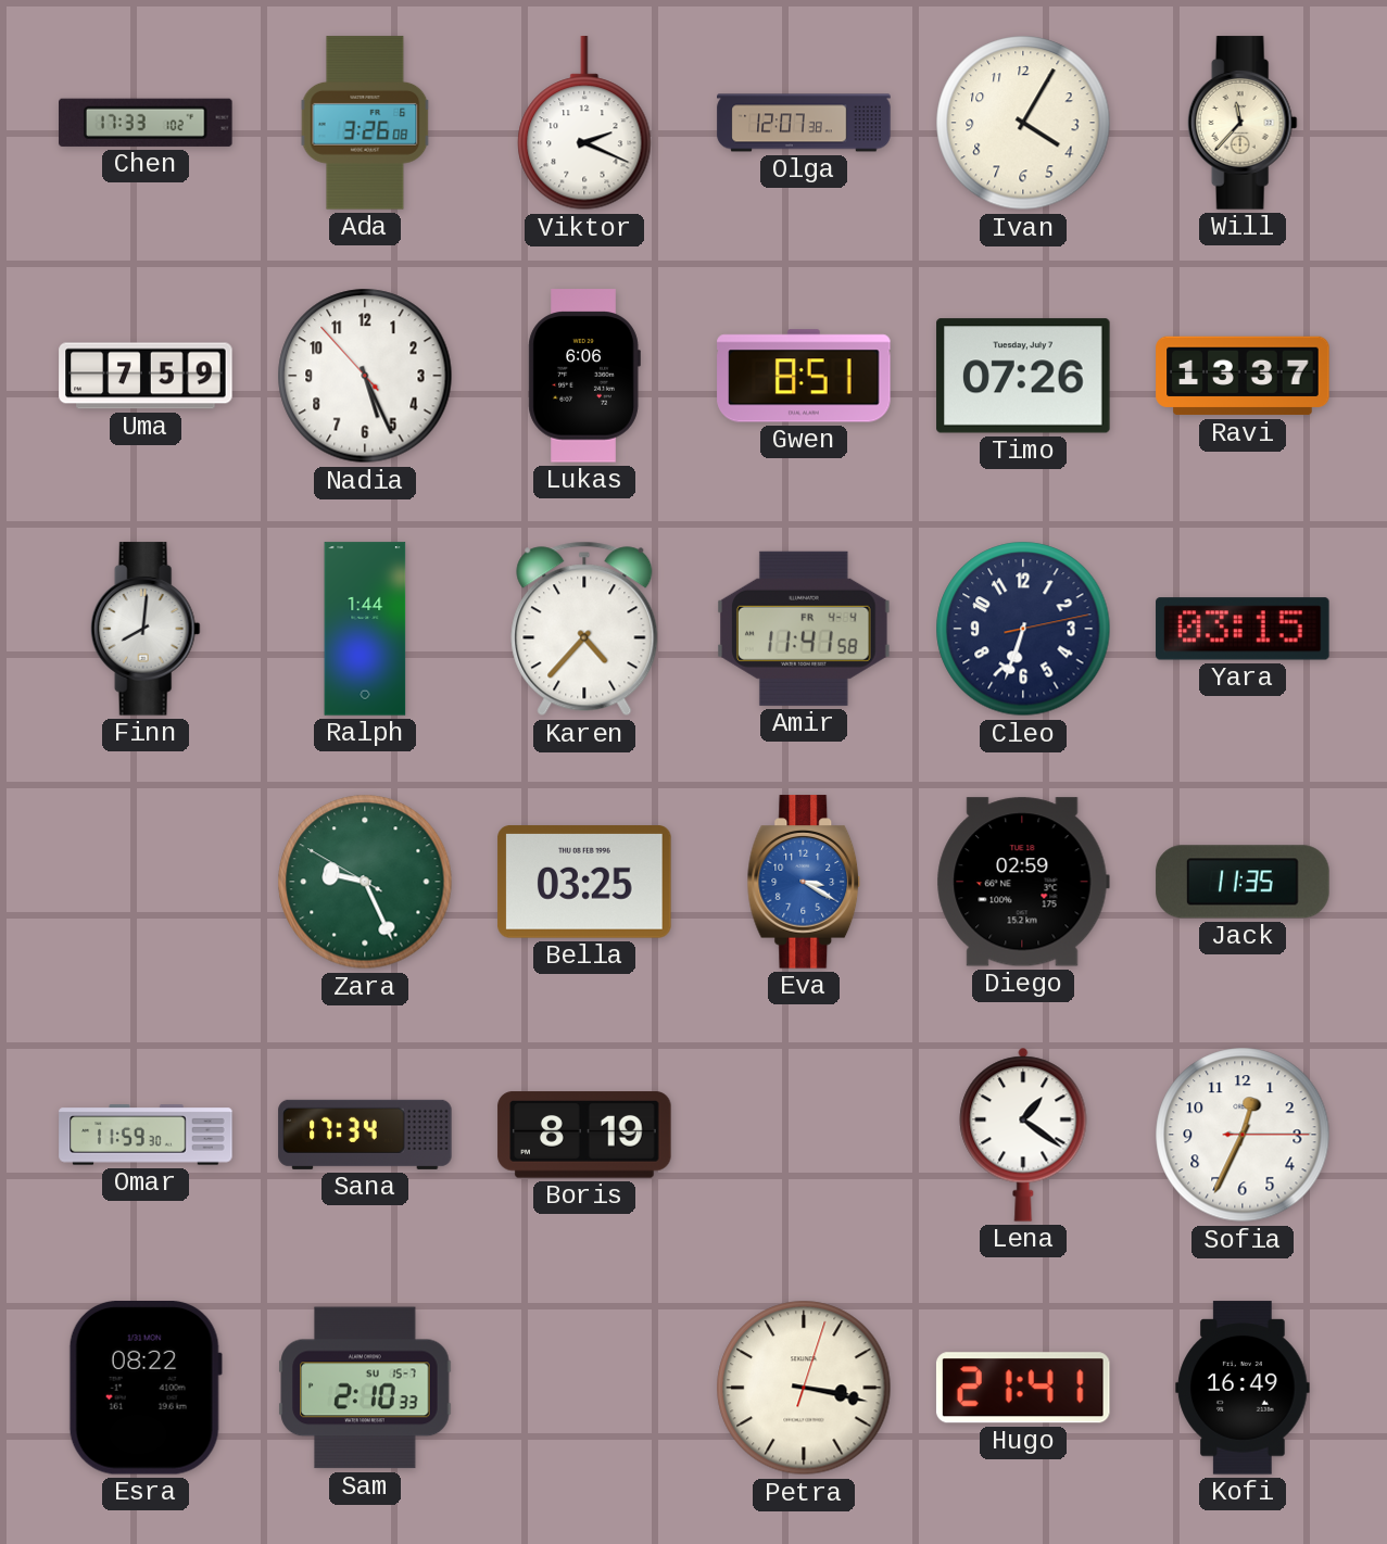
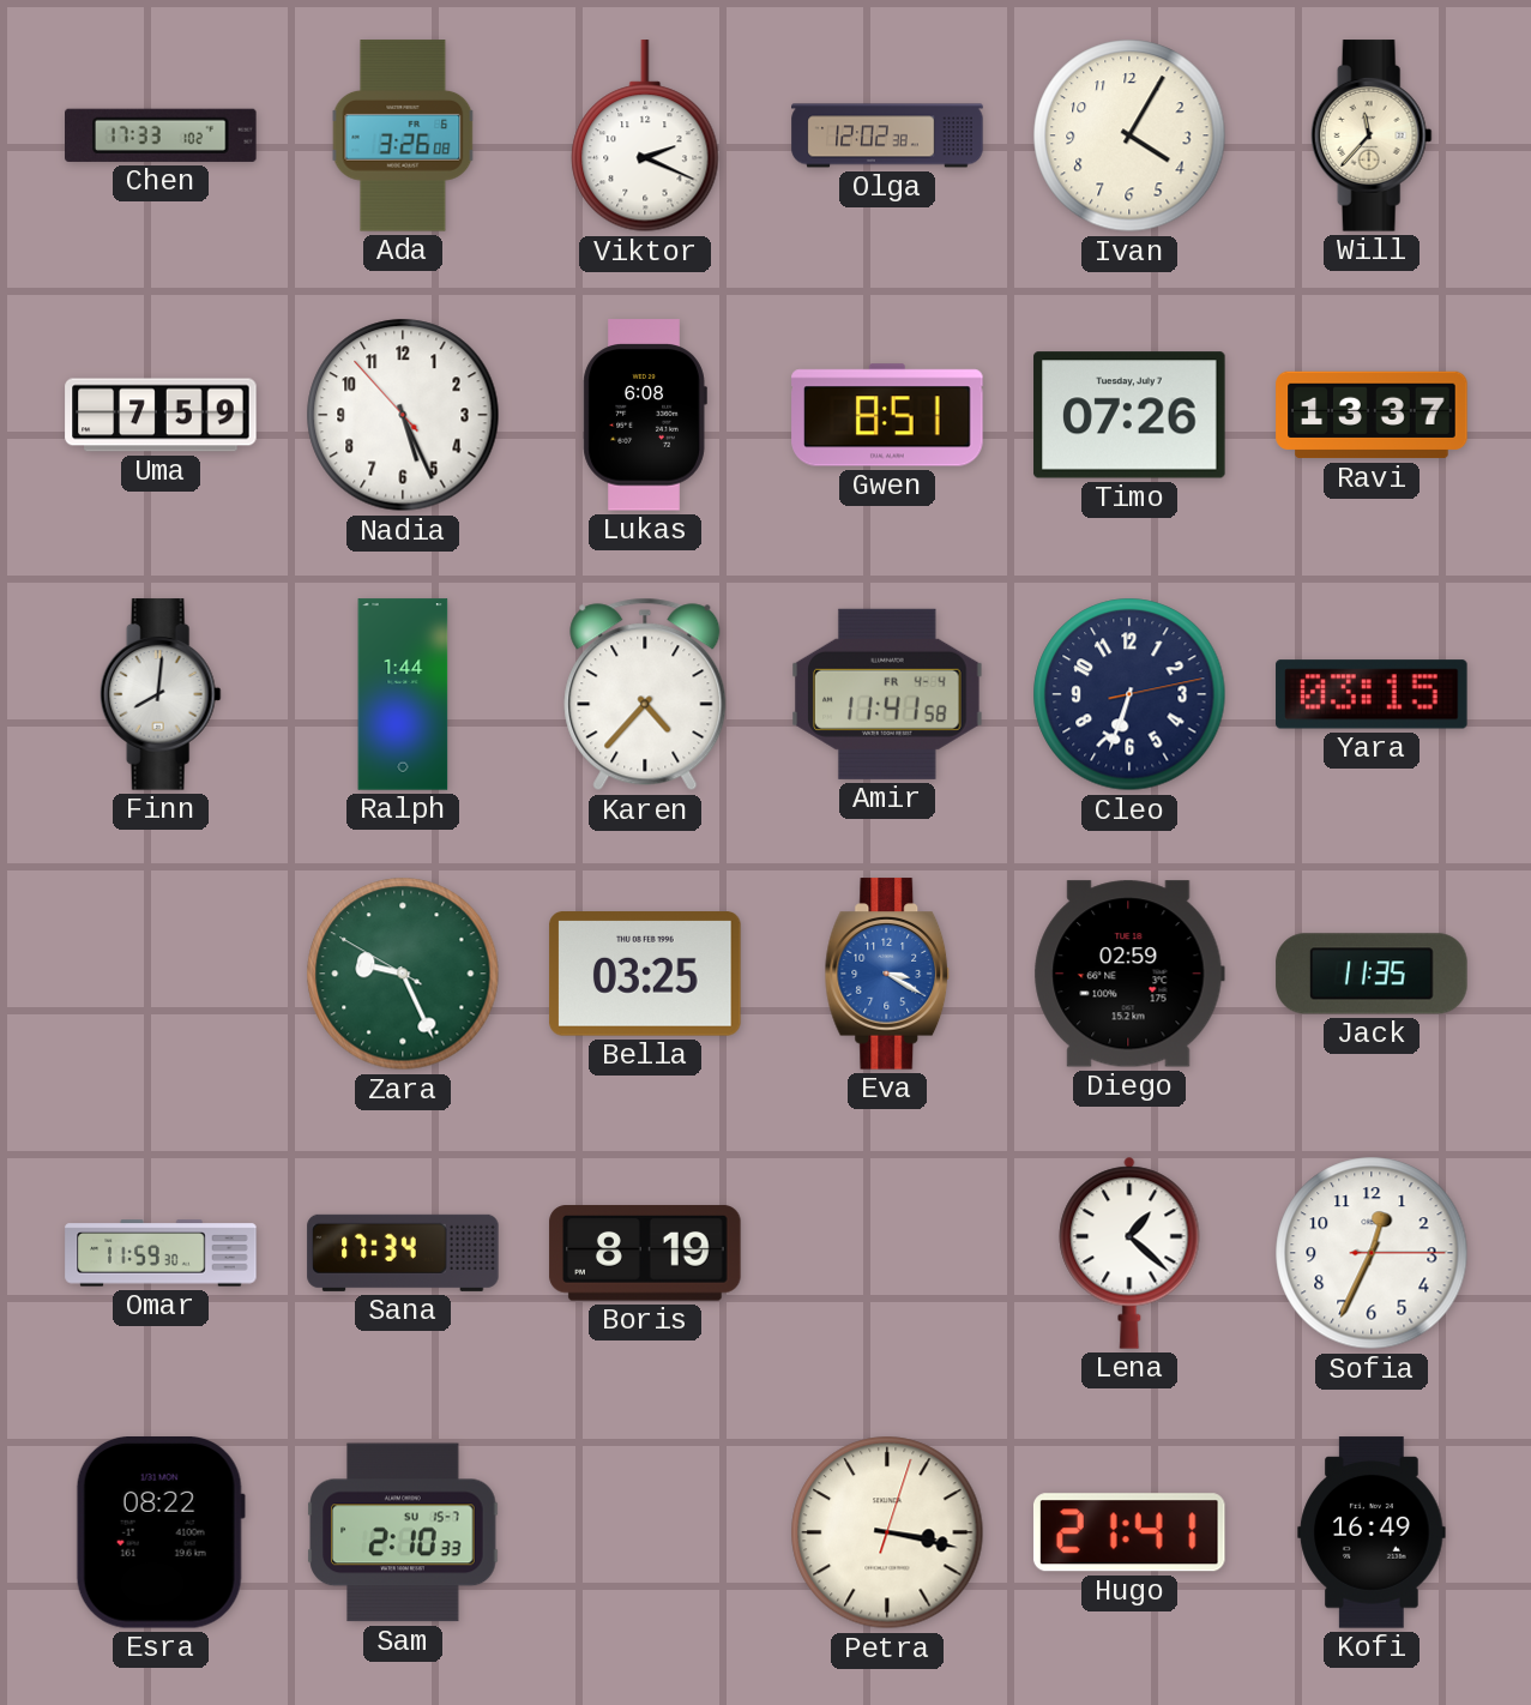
Olga: 12:07 -> 12:02 (887, 135)
Lukas: 6:06 -> 6:08 (645, 415)
Lena: 1:21 -> 1:22 (1129, 1253)
